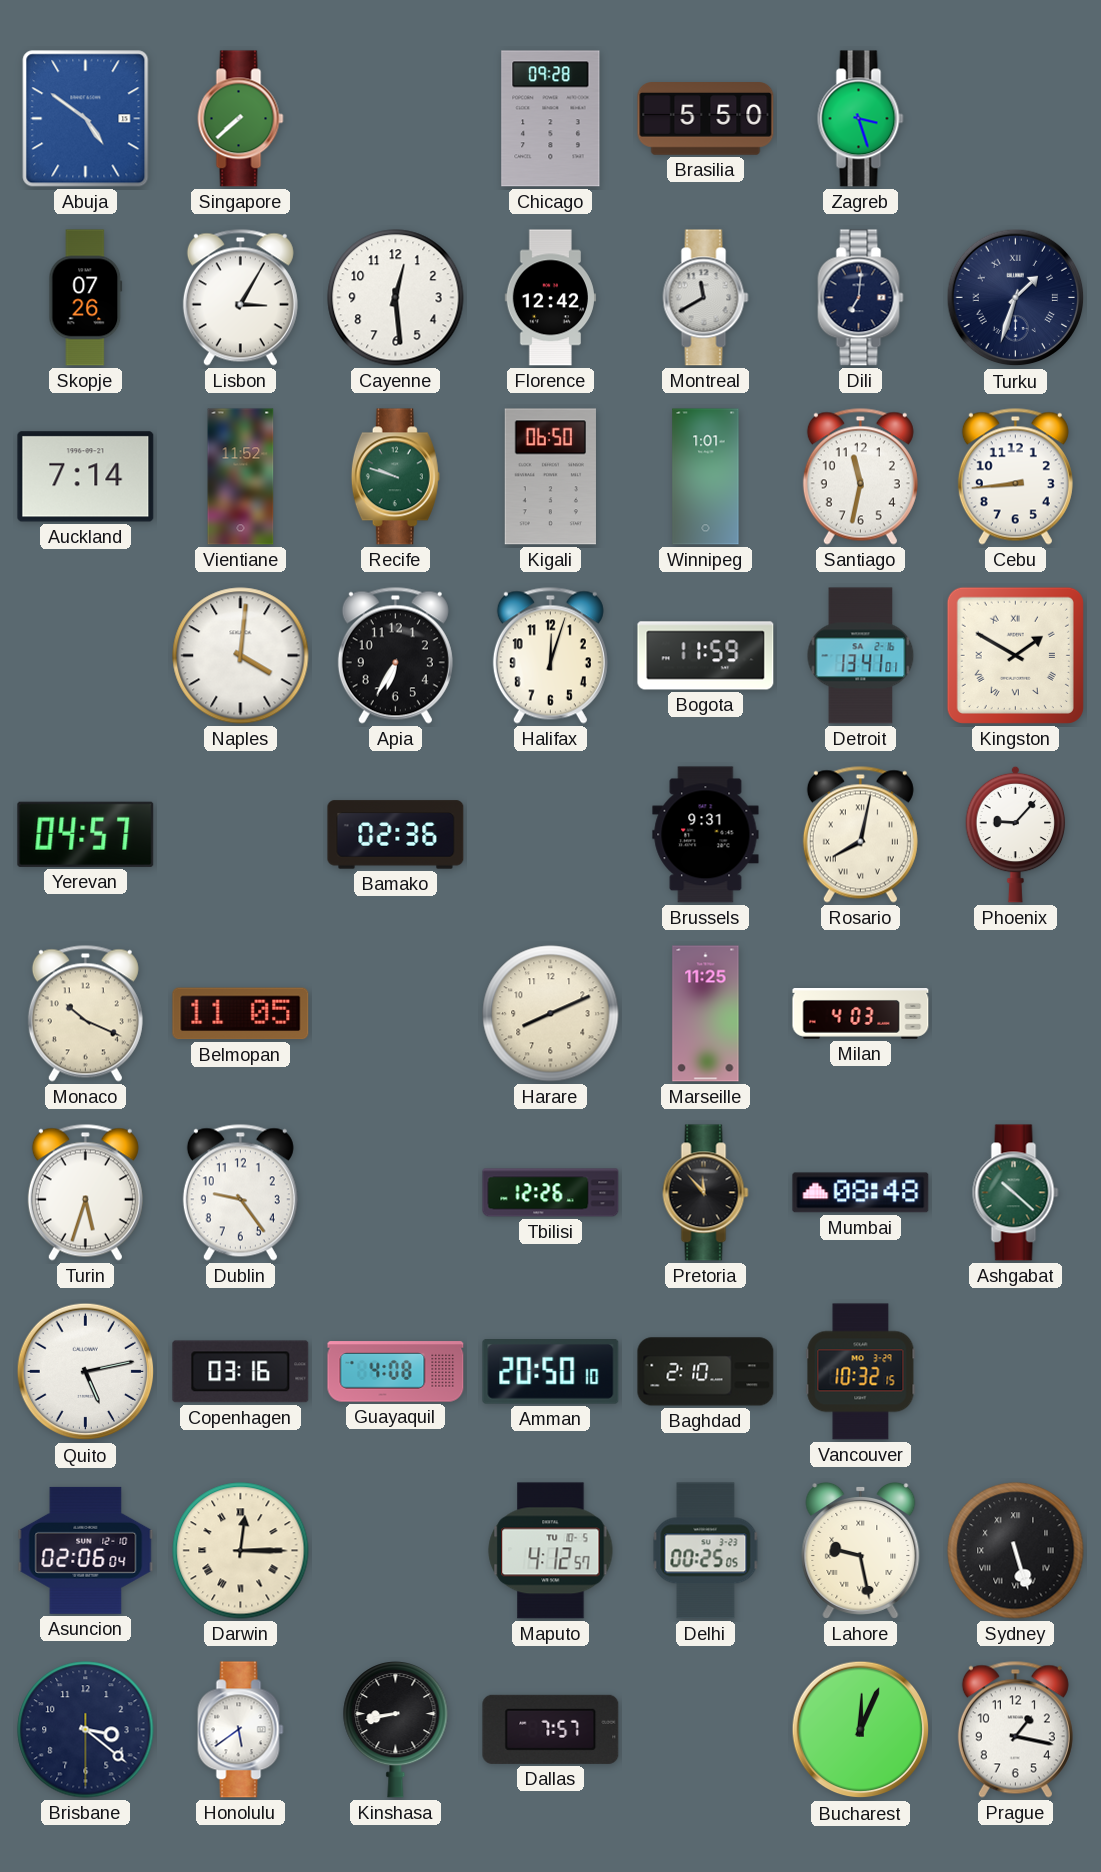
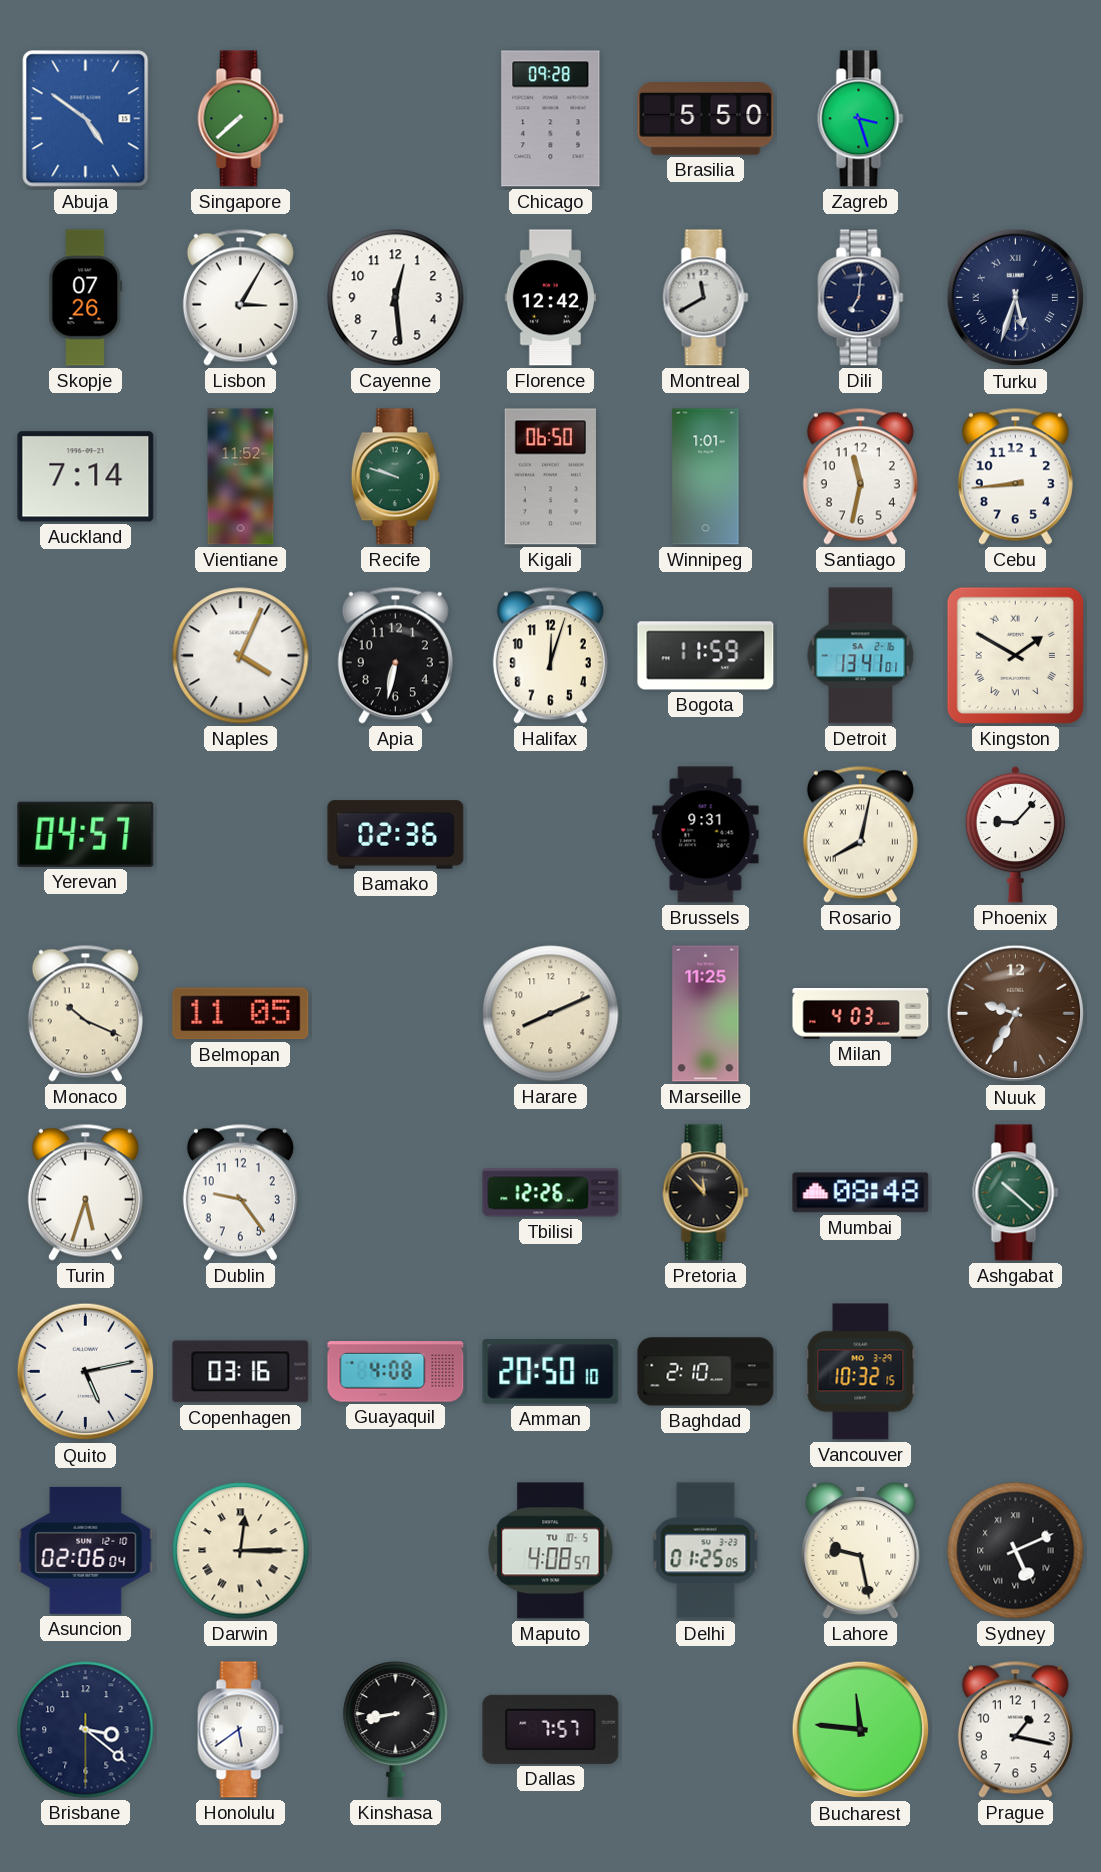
Turku: 1:33 -> 5:33 (1016, 298)
Naples: 4:01 -> 4:04 (241, 656)
Apia: 6:35 -> 6:32 (395, 655)
Nuuk: none -> 9:35 (1016, 1014)
Maputo: 4:12 -> 4:08 (551, 1551)
Delhi: 00:25 -> 01:25 (706, 1551)
Sydney: 5:27 -> 5:11 (1016, 1551)
Bucharest: 12:04 -> 11:46 (861, 1730)
